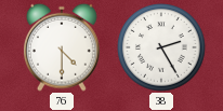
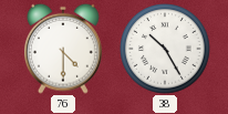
38: 2:25 -> 10:25 (165, 49)
